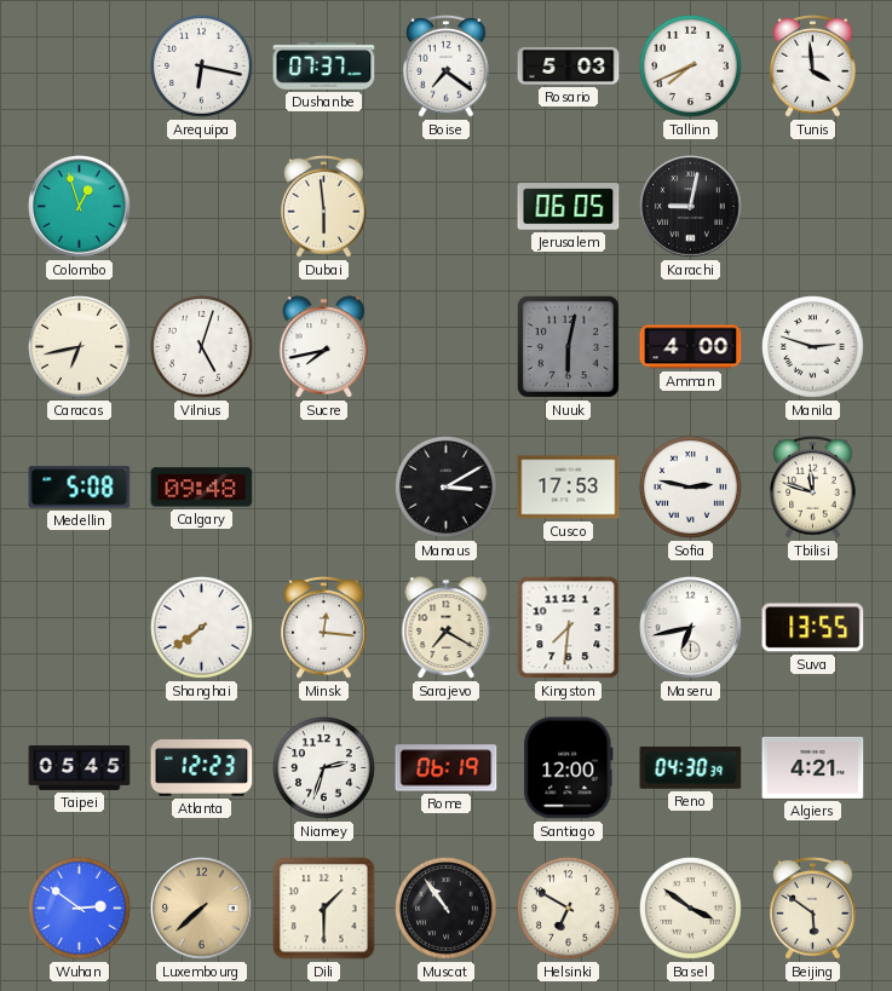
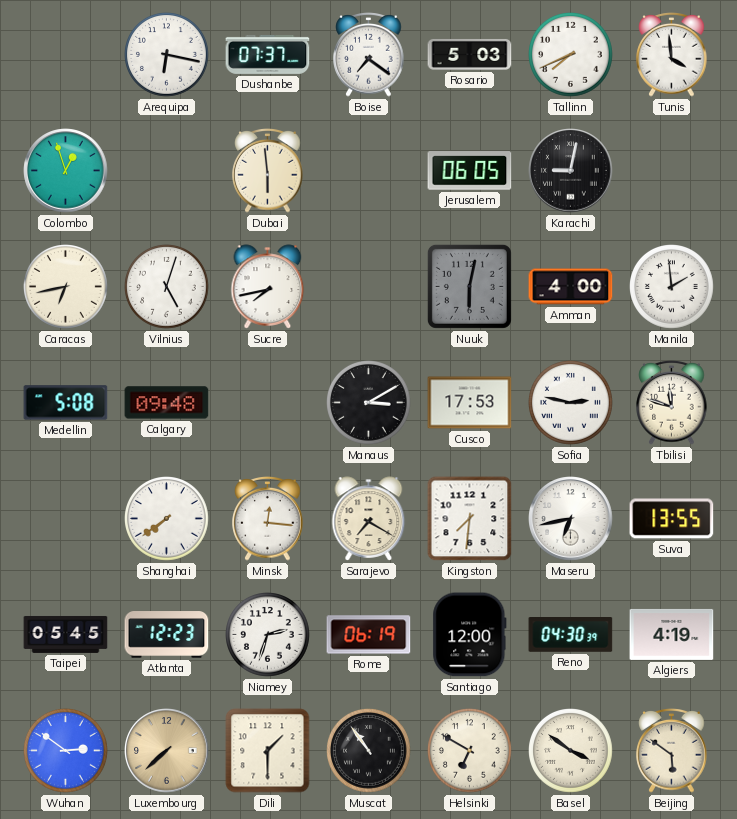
Manila: 2:48 -> 1:59 (672, 287)
Algiers: 4:21 -> 4:19 (672, 634)
